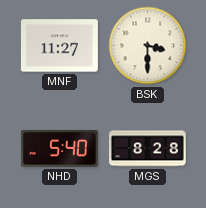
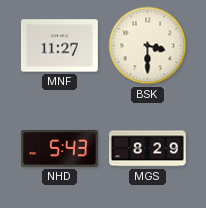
NHD: 5:40 -> 5:43 (59, 148)
MGS: 8:28 -> 8:29 (148, 149)
